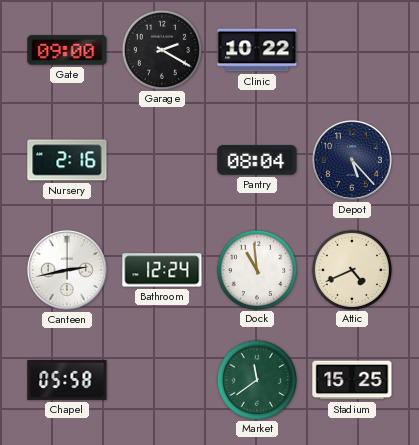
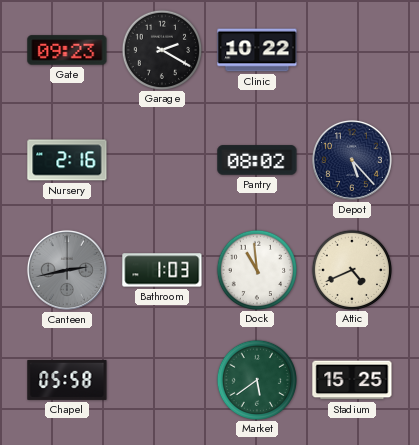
Gate: 09:00 -> 09:23 (67, 50)
Pantry: 08:04 -> 08:02 (257, 160)
Canteen dial: white -> grey (67, 270)
Bathroom: 12:24 -> 1:03 (162, 270)
Market: 11:39 -> 5:39 (256, 379)
